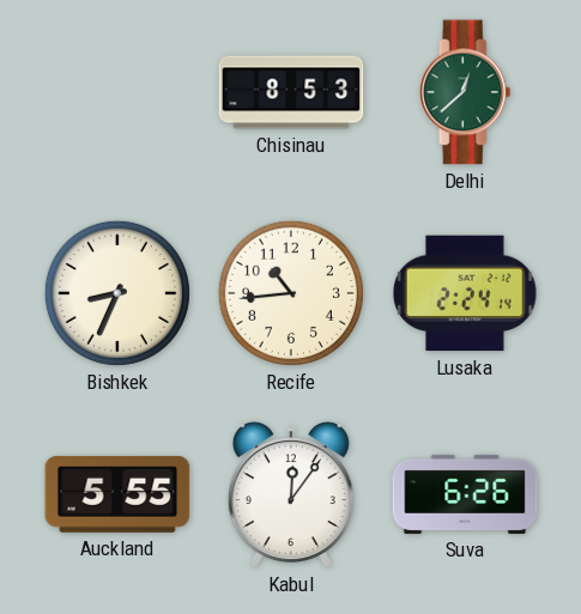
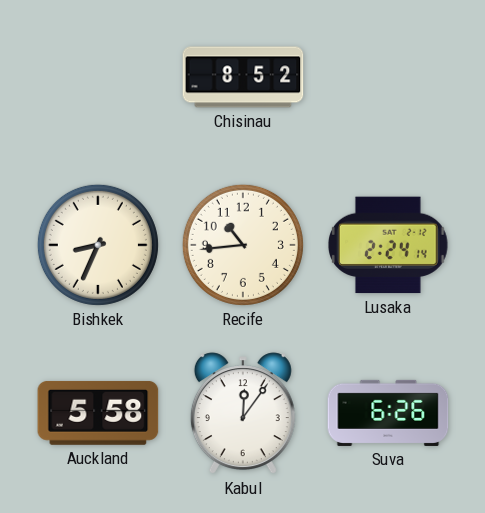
Chisinau: 8:53 -> 8:52 (243, 77)
Delhi: 12:38 -> none (465, 92)
Auckland: 5:55 -> 5:58 (98, 413)
